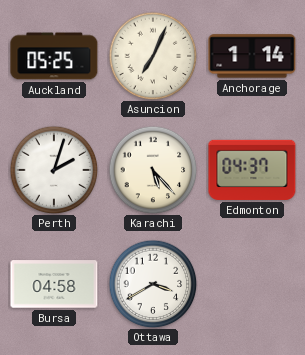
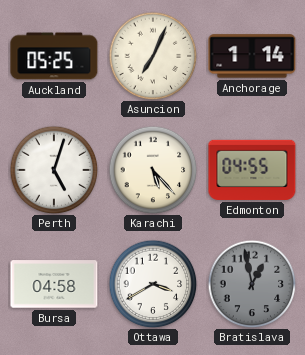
Perth: 2:03 -> 5:03 (54, 170)
Edmonton: 04:37 -> 04:55 (252, 170)
Bratislava: none -> 12:58 (252, 284)
